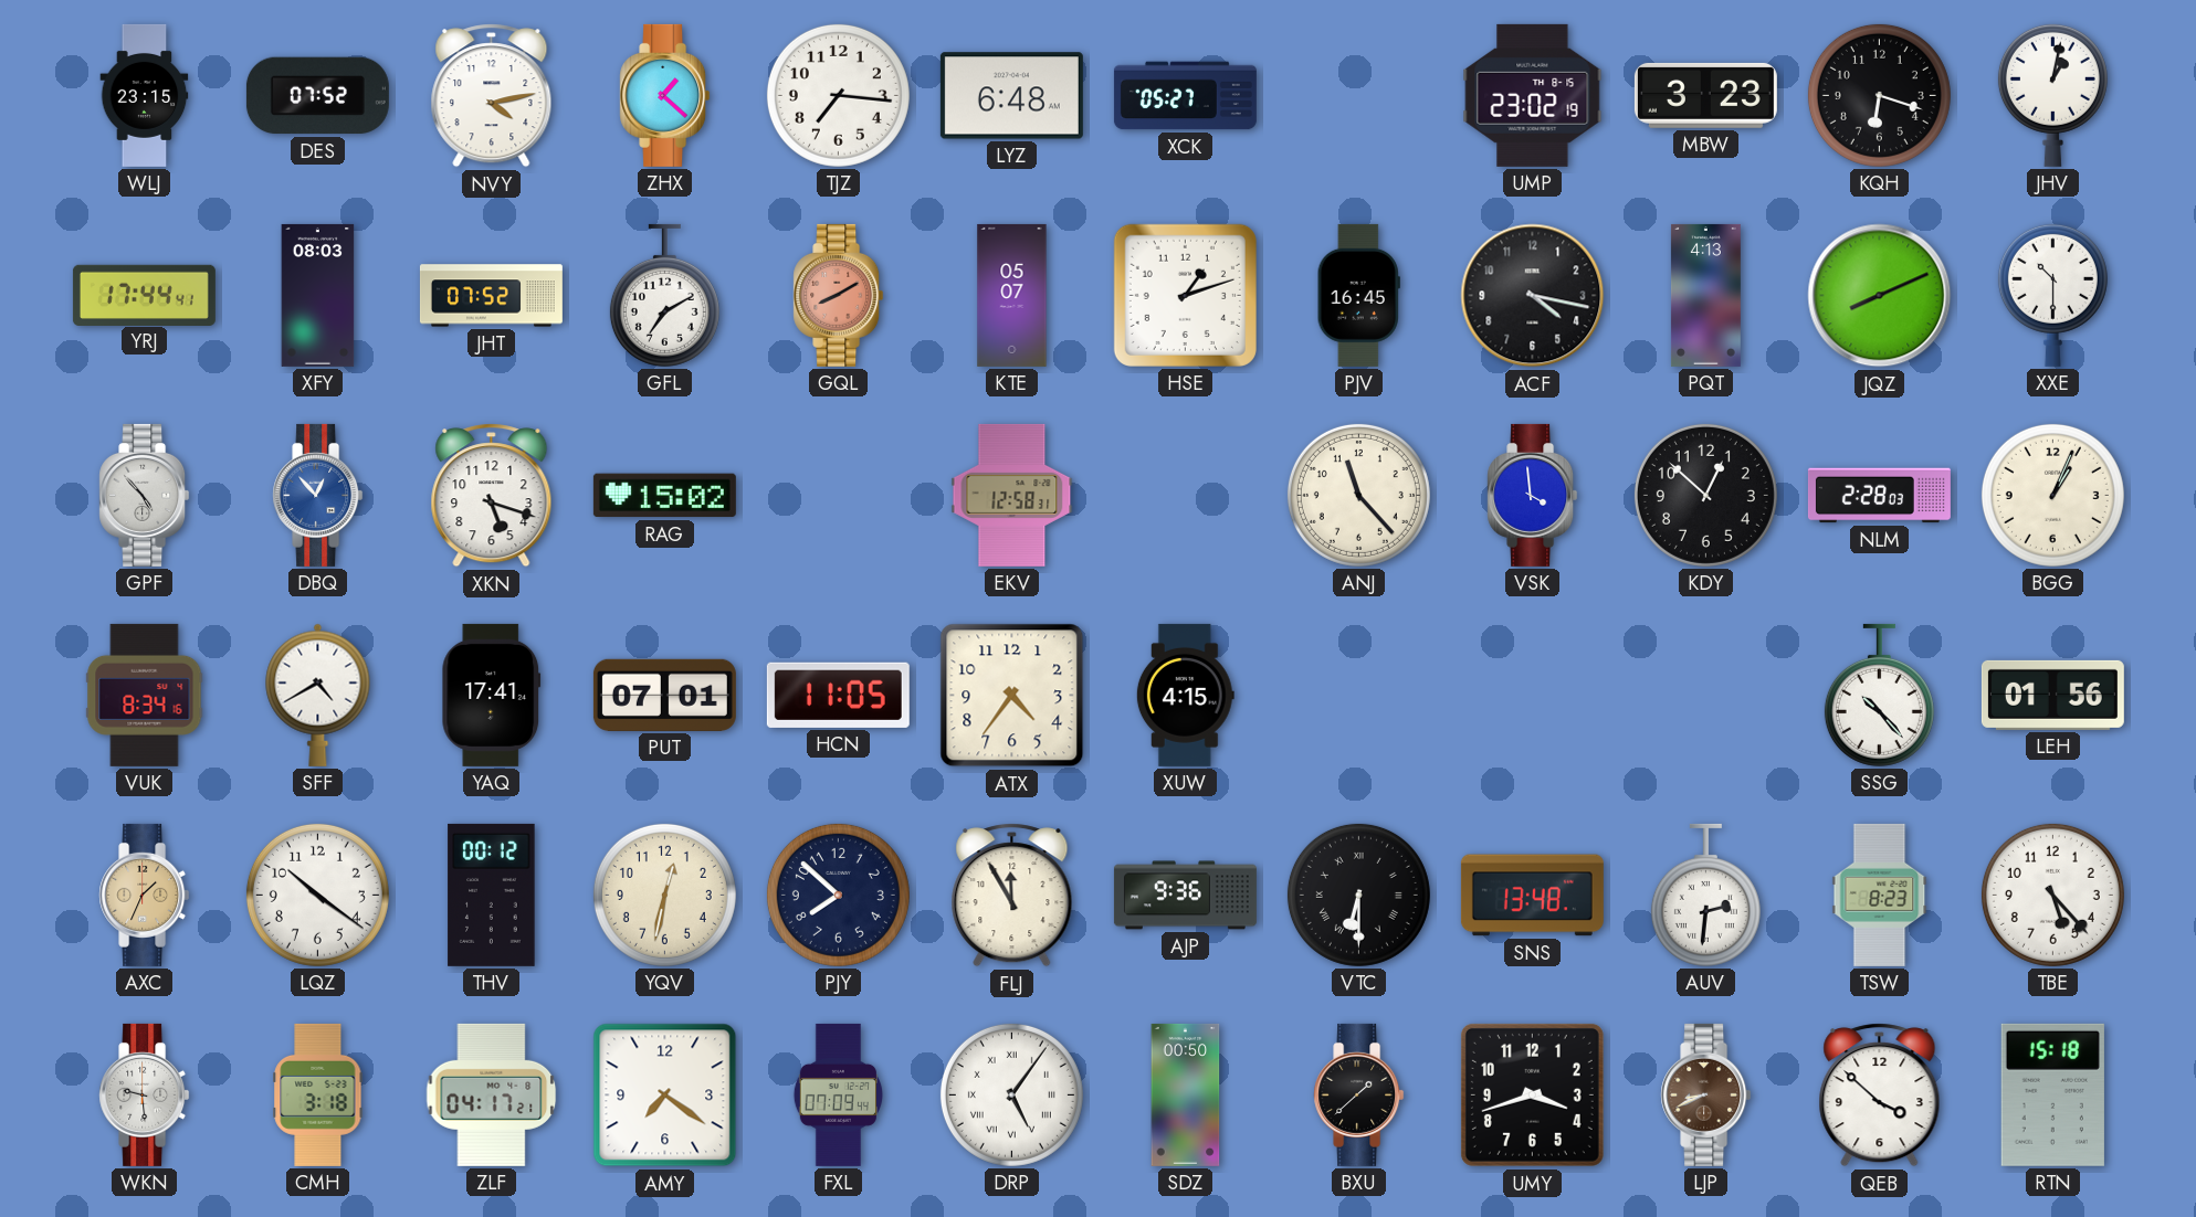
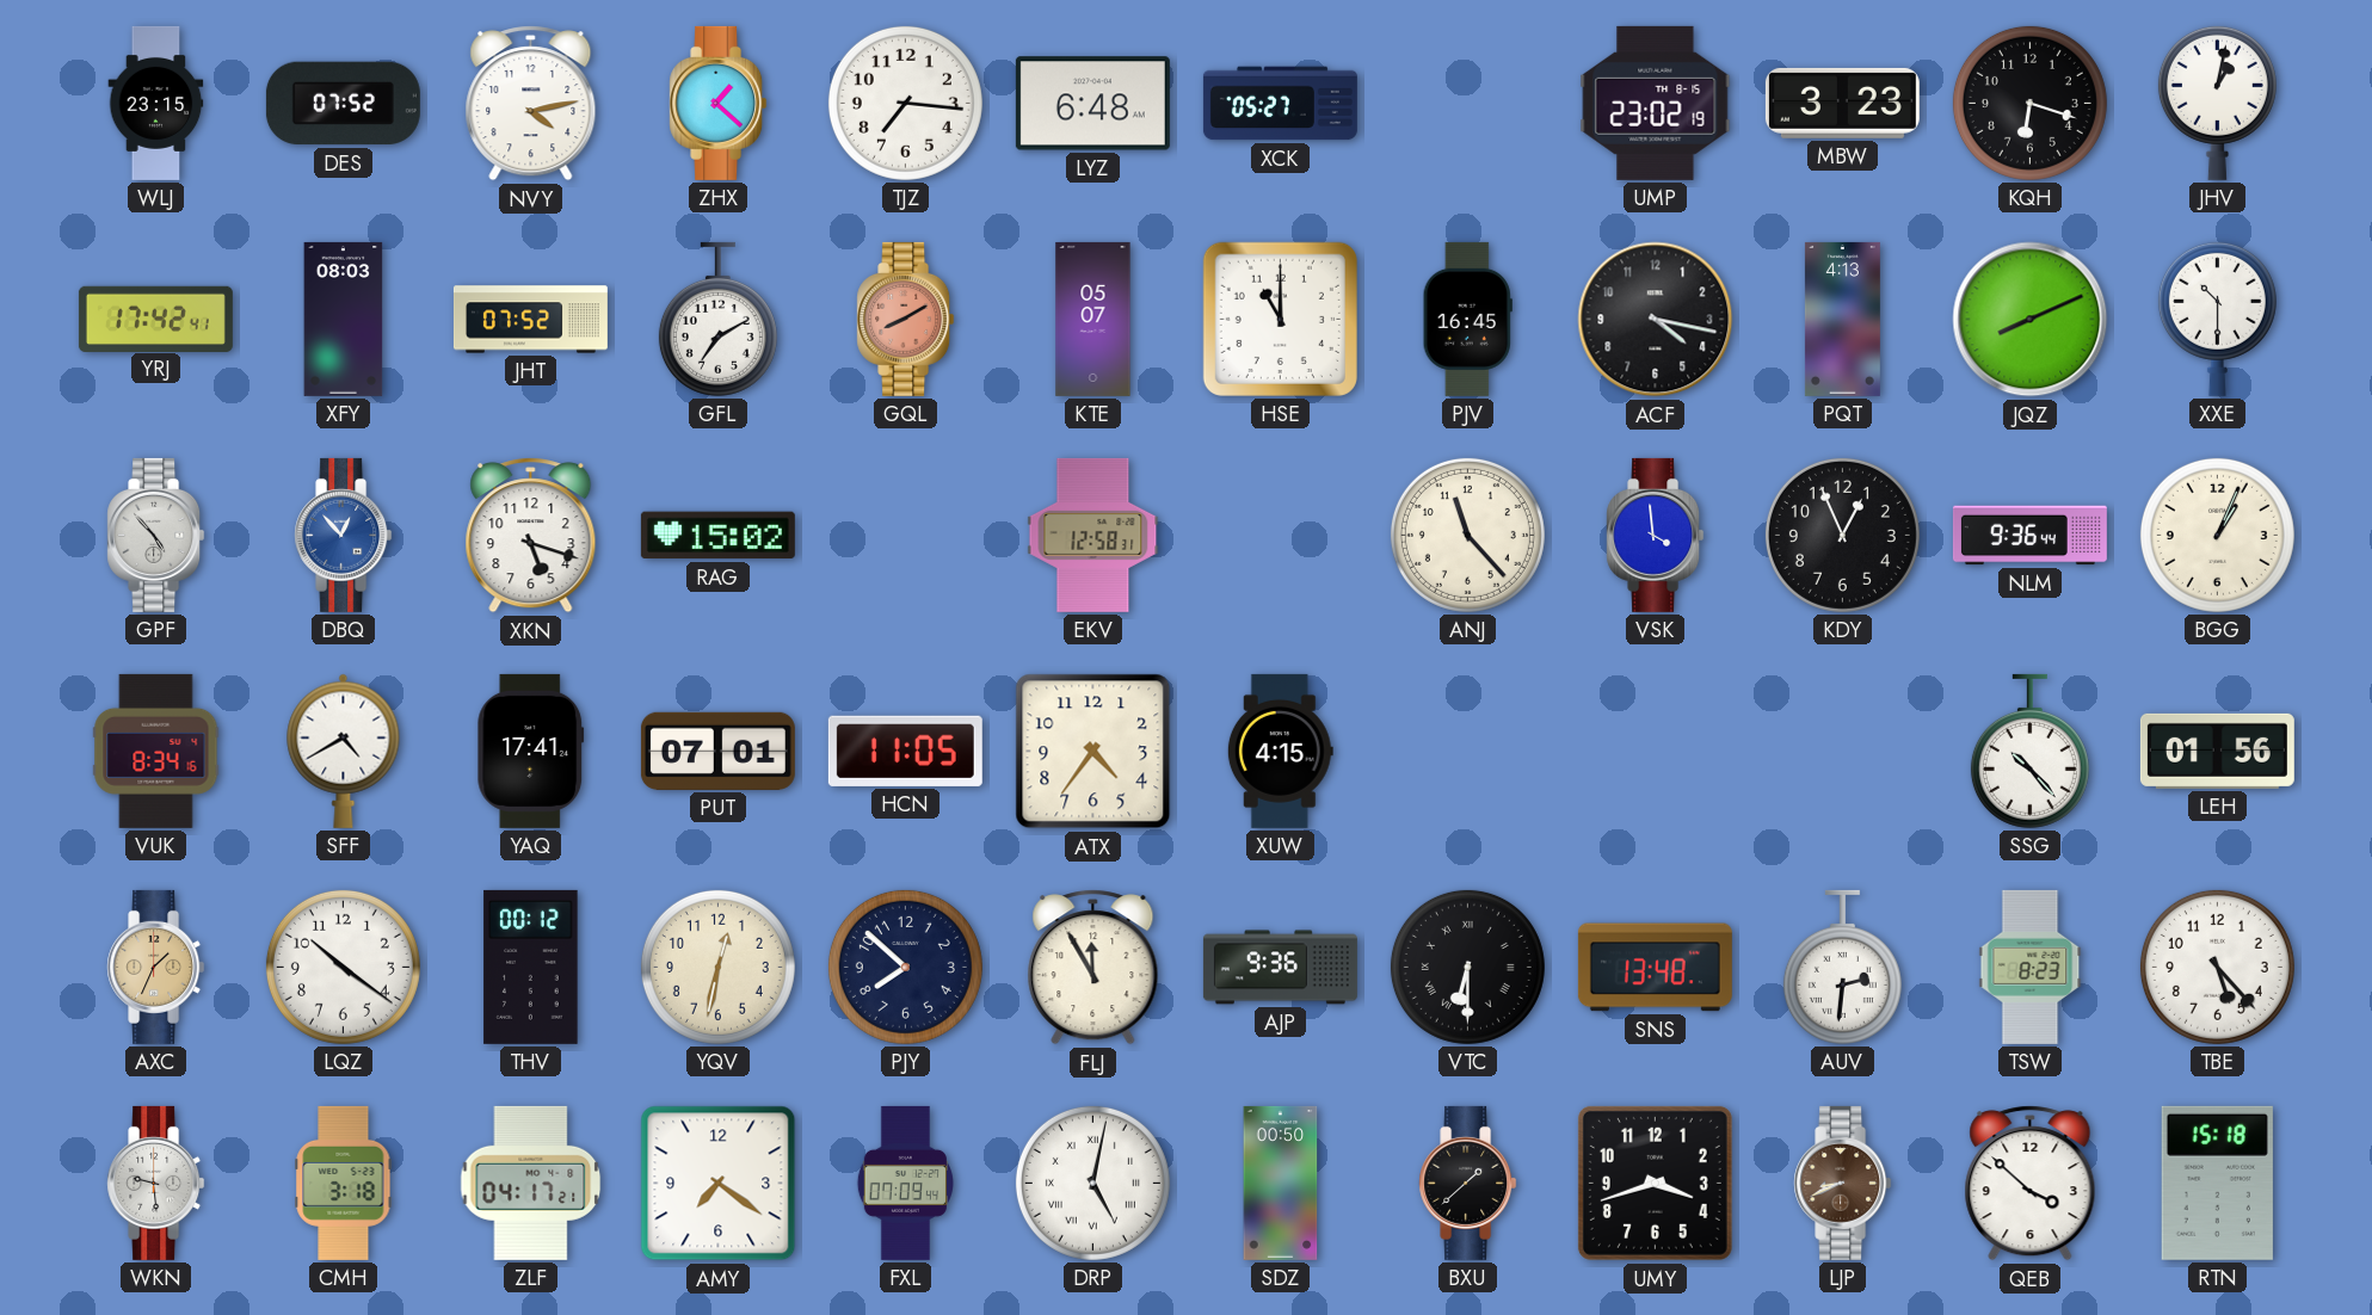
YRJ: 17:44 -> 17:42 (155, 319)
HSE: 1:12 -> 11:00 (1280, 319)
KDY: 12:52 -> 12:56 (1842, 535)
NLM: 2:28 -> 9:36 (2029, 536)
DRP: 5:06 -> 5:02 (1092, 1183)
